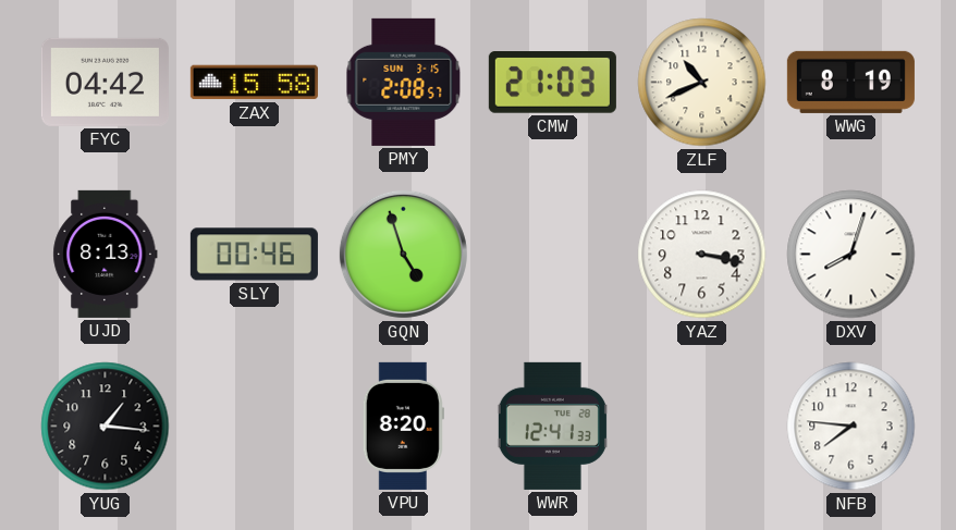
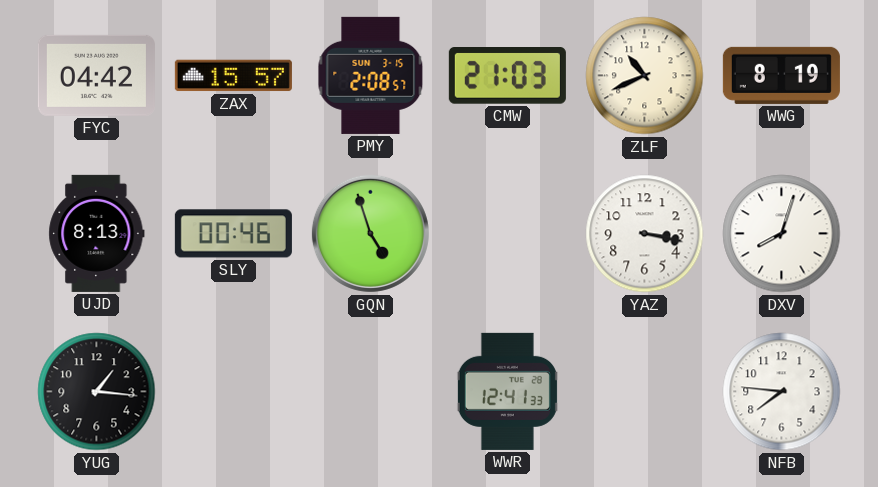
ZAX: 15:58 -> 15:57 (233, 76)
VPU: 8:20 -> none (403, 426)
